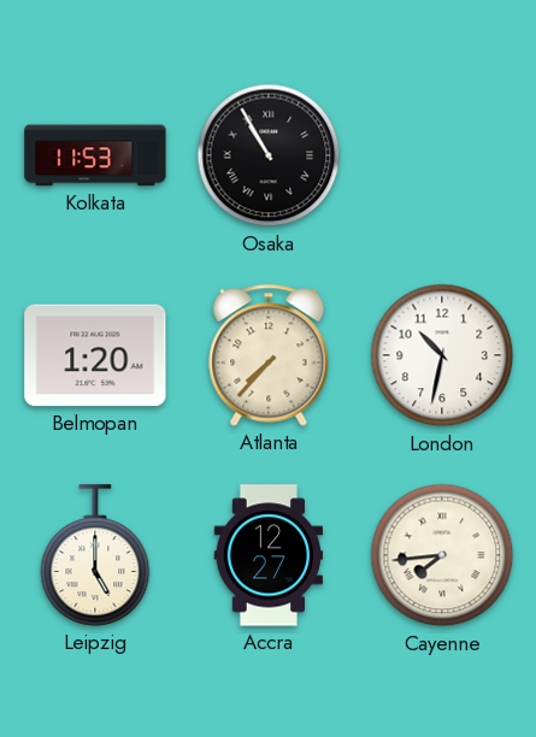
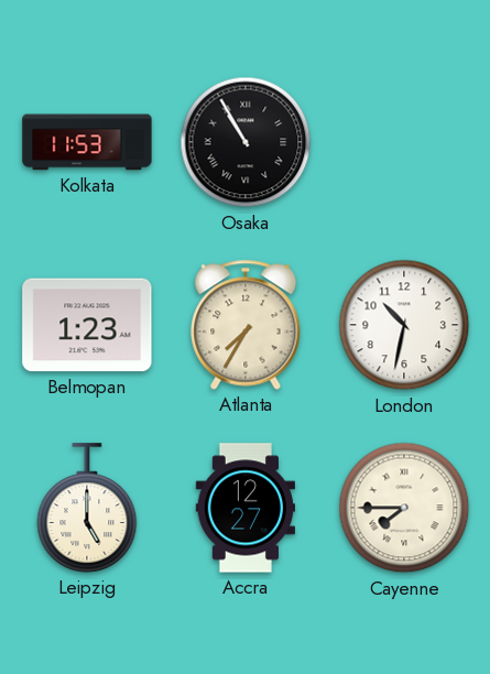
Belmopan: 1:20 -> 1:23 (87, 325)
Atlanta: 7:37 -> 7:35 (246, 325)
Cayenne: 7:44 -> 7:45 (404, 508)
